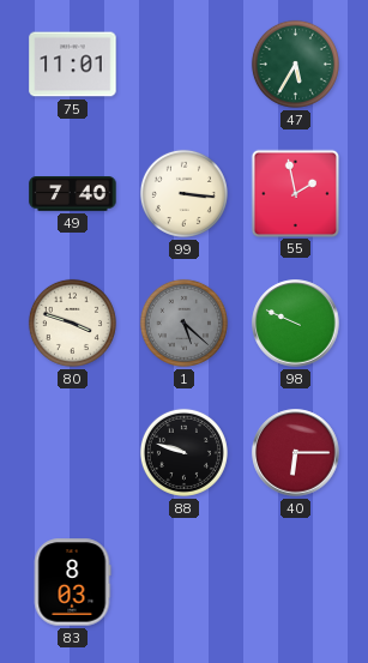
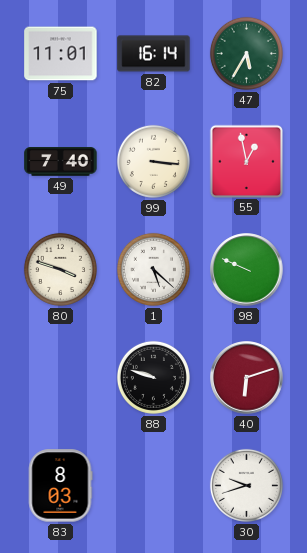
82: none -> 16:14 (154, 54)
55: 1:58 -> 12:58 (246, 161)
1 dial: grey -> white (153, 269)
40: 6:15 -> 6:12 (247, 378)
30: none -> 9:42 (246, 485)
